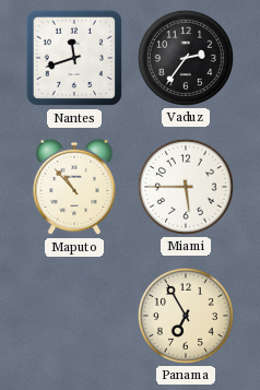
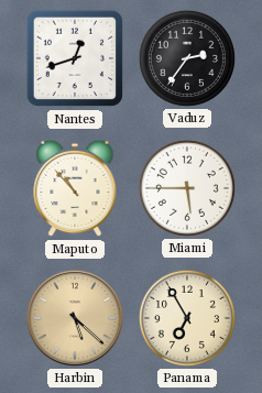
Nantes: 11:42 -> 12:42 (75, 58)
Harbin: none -> 5:22 (75, 318)
